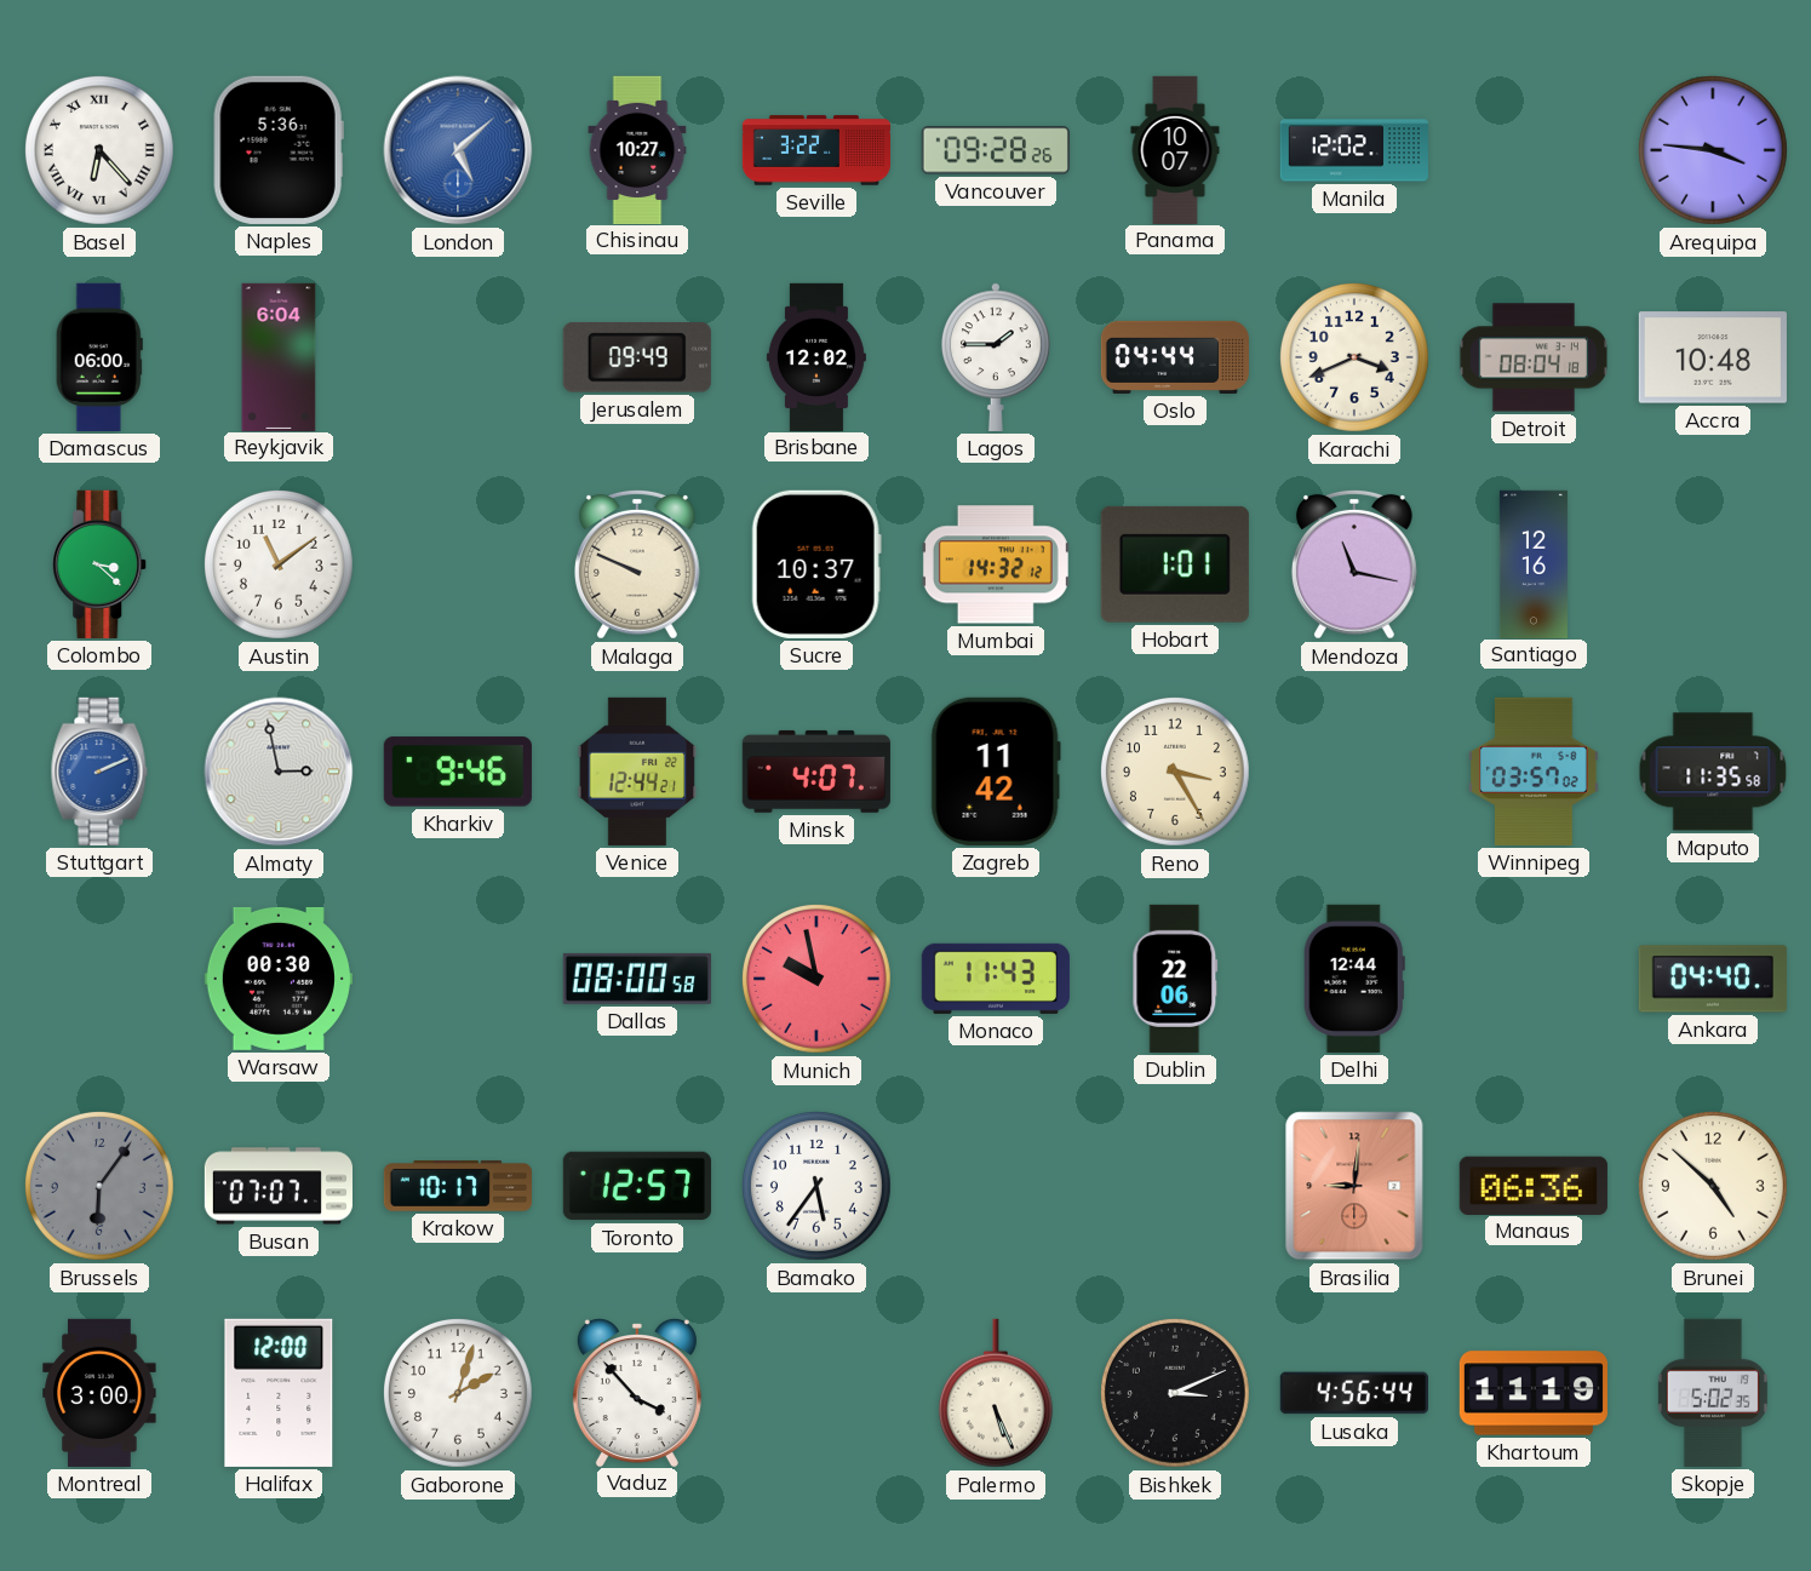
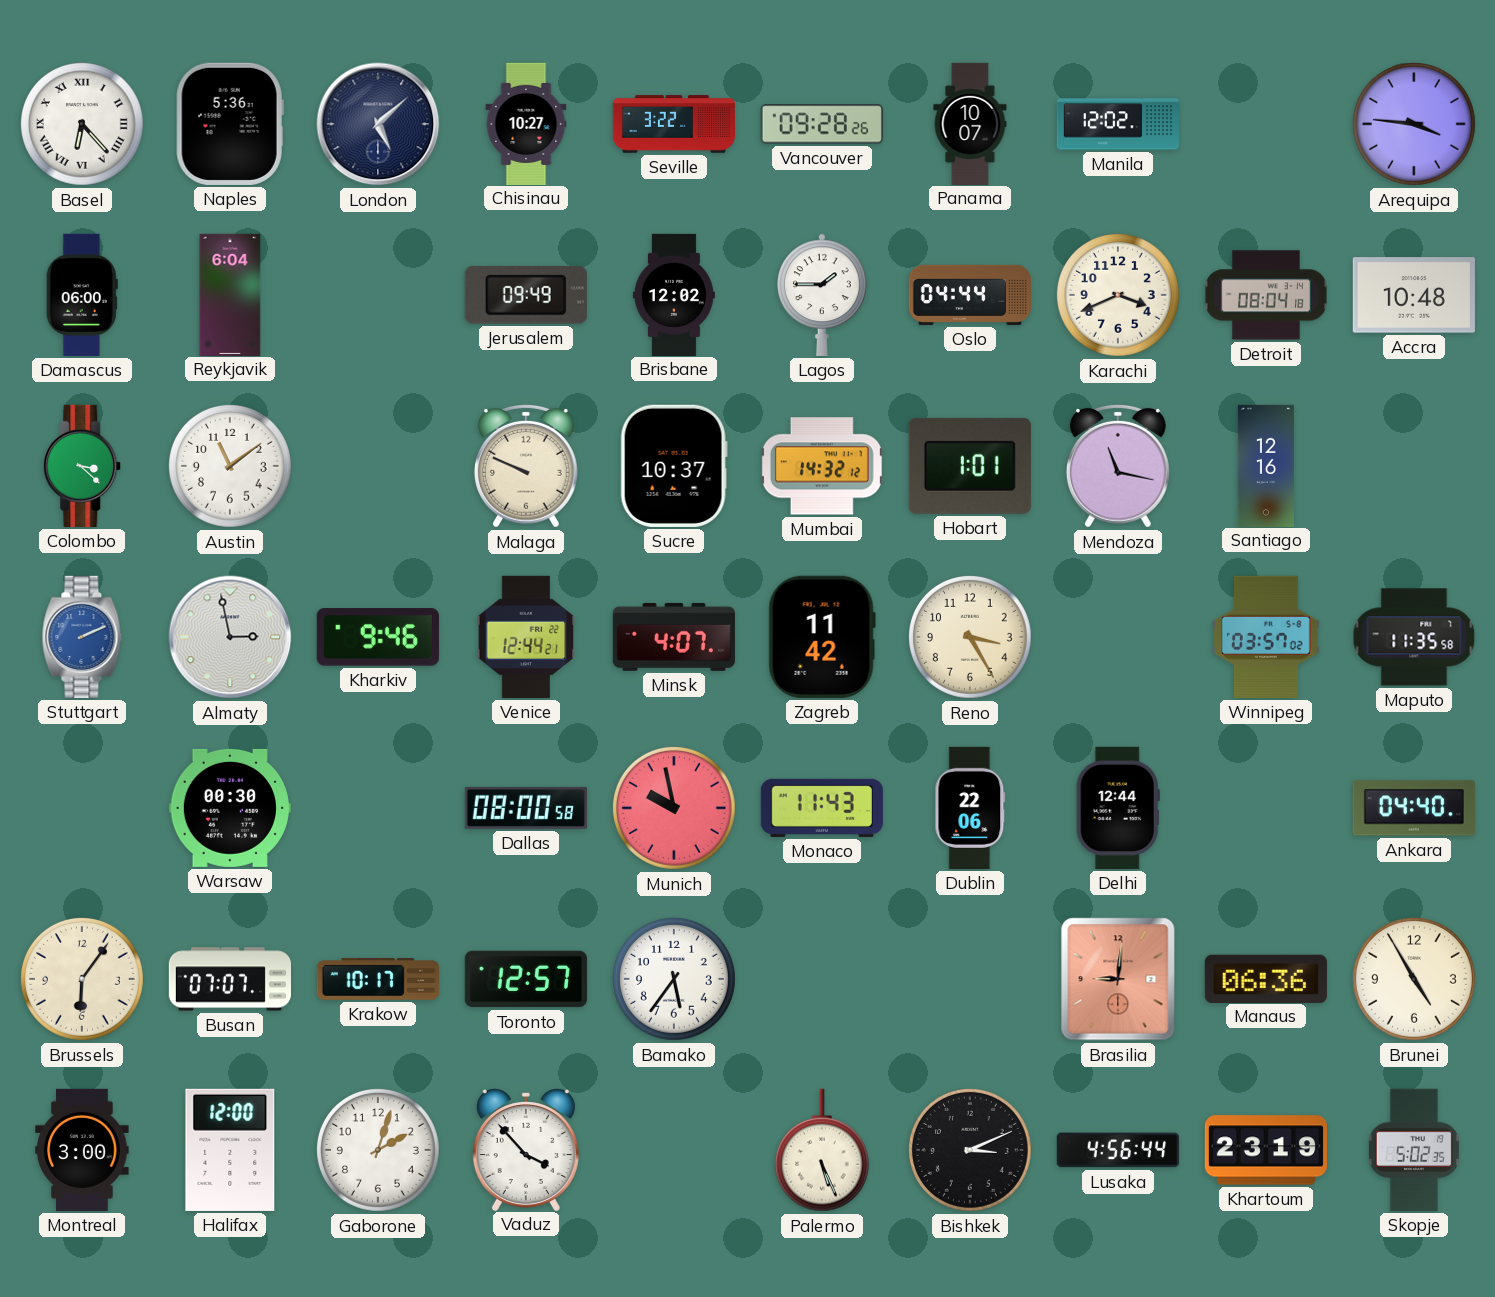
London dial: blue -> navy (378, 124)
Brussels dial: grey -> cream (82, 979)
Brunei: 4:52 -> 4:55 (1414, 979)
Khartoum: 11:19 -> 23:19 (1266, 1150)
